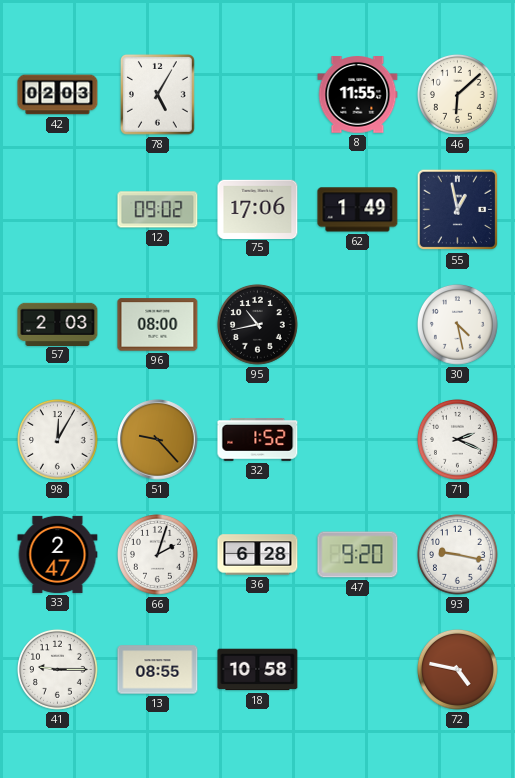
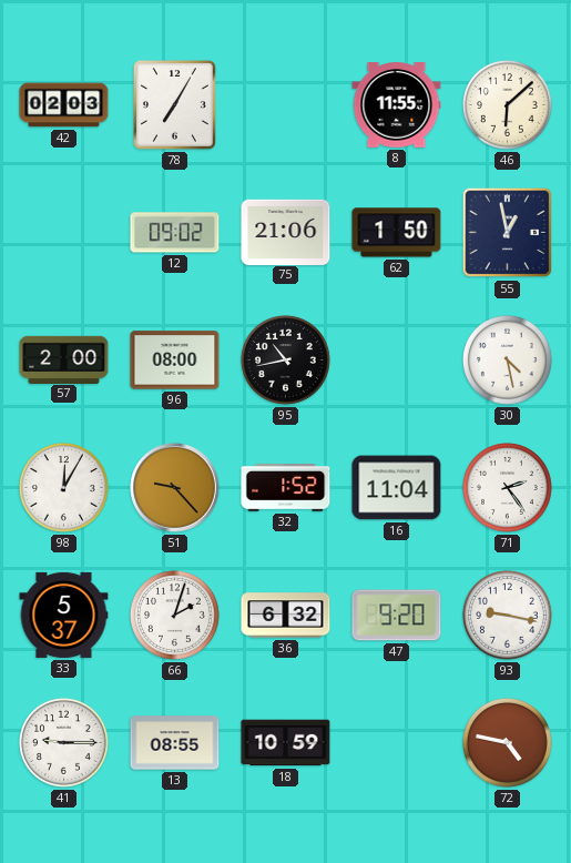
78: 5:05 -> 7:05 (174, 105)
75: 17:06 -> 21:06 (286, 232)
62: 1:49 -> 1:50 (397, 233)
57: 2:03 -> 2:00 (64, 359)
16: none -> 11:04 (397, 488)
71: 2:19 -> 2:24 (507, 487)
33: 2:47 -> 5:37 (64, 615)
36: 6:28 -> 6:32 (286, 616)
18: 10:58 -> 10:59 (286, 743)
